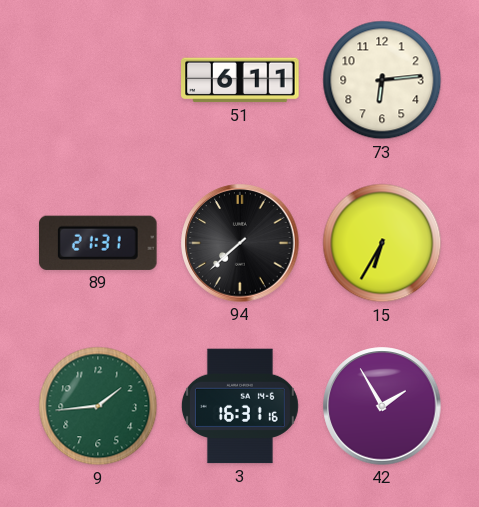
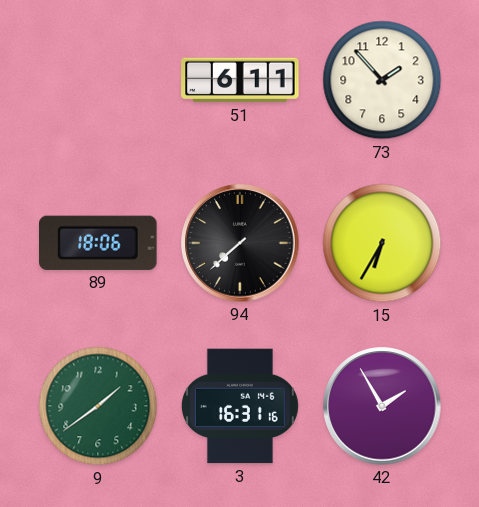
73: 6:14 -> 1:53 (382, 80)
89: 21:31 -> 18:06 (99, 243)
9: 1:44 -> 1:39 (98, 406)
